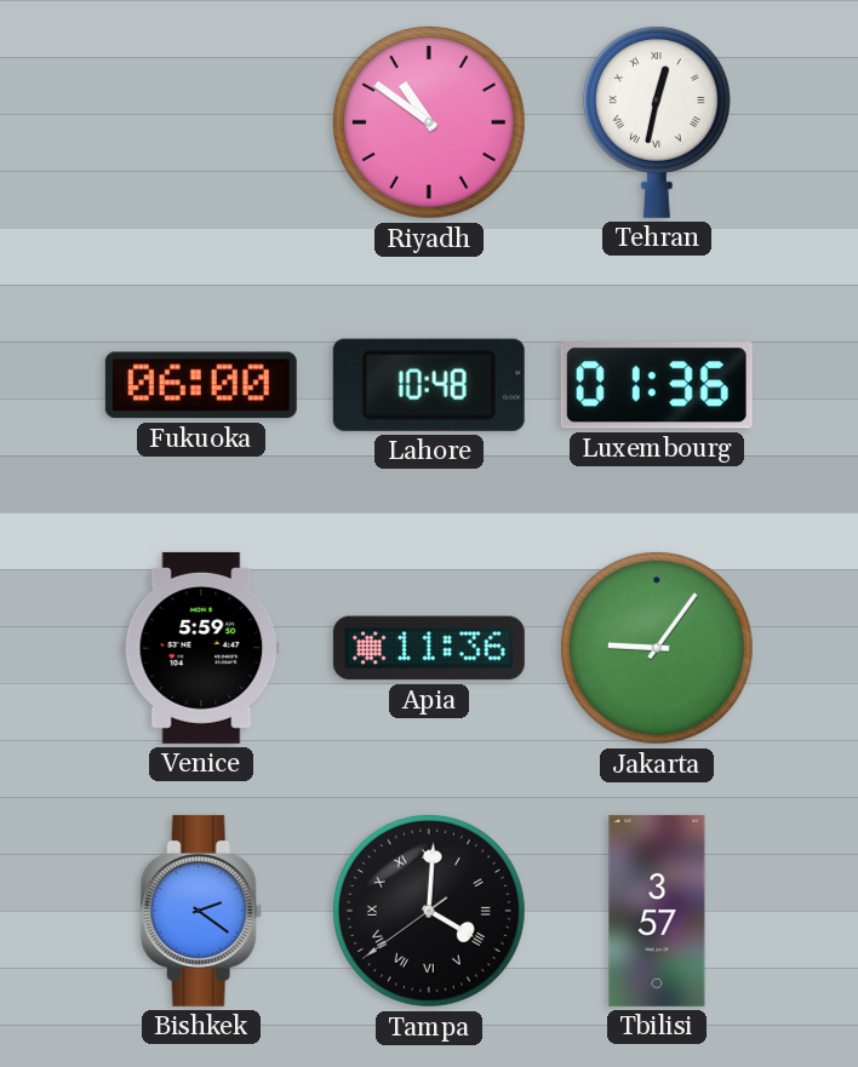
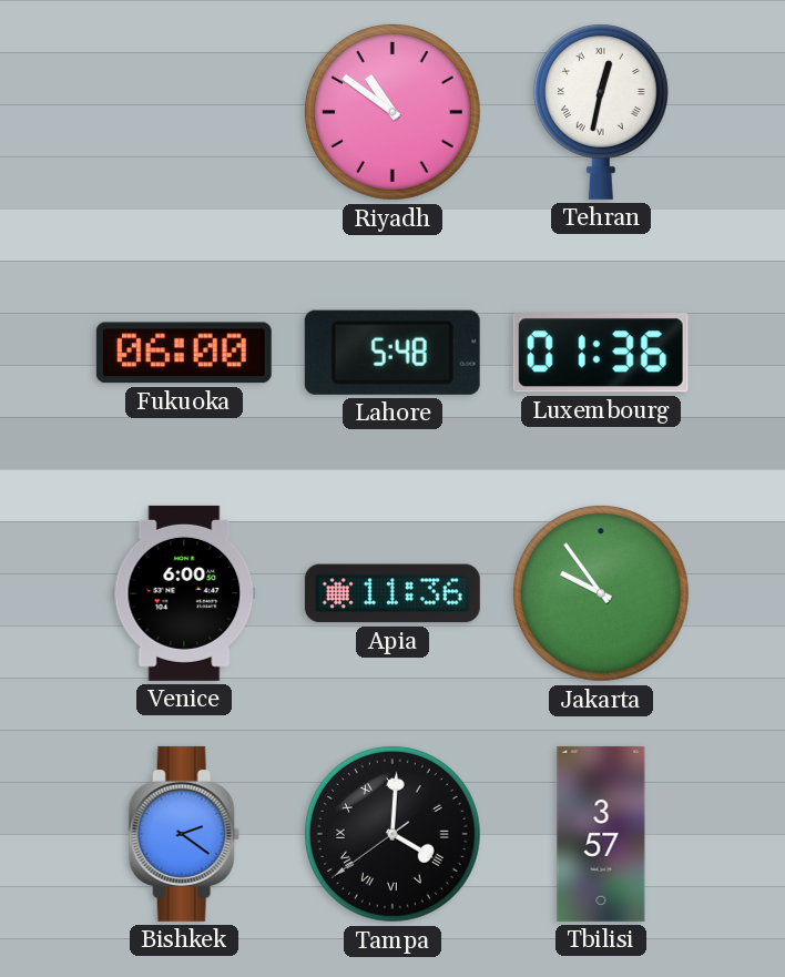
Lahore: 10:48 -> 5:48 (392, 353)
Venice: 5:59 -> 6:00 (184, 593)
Jakarta: 9:06 -> 9:54 (602, 594)
